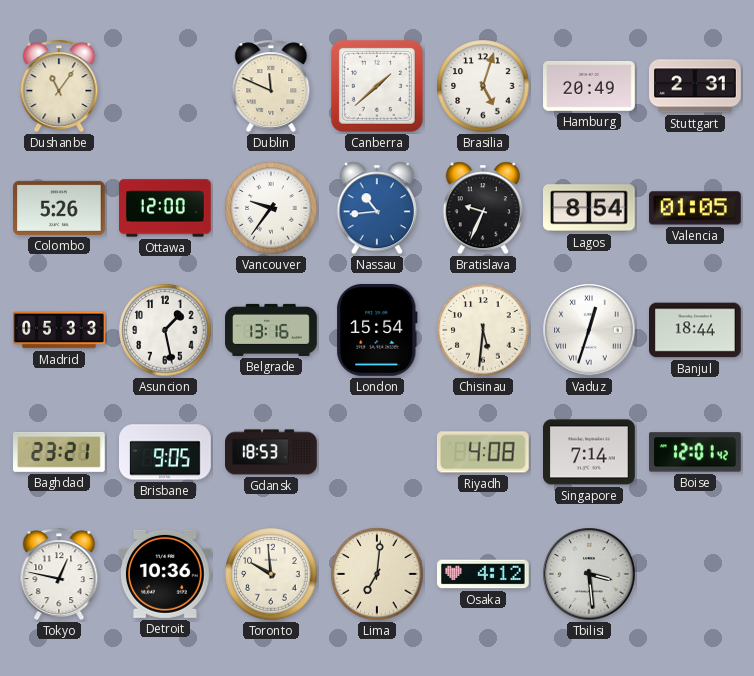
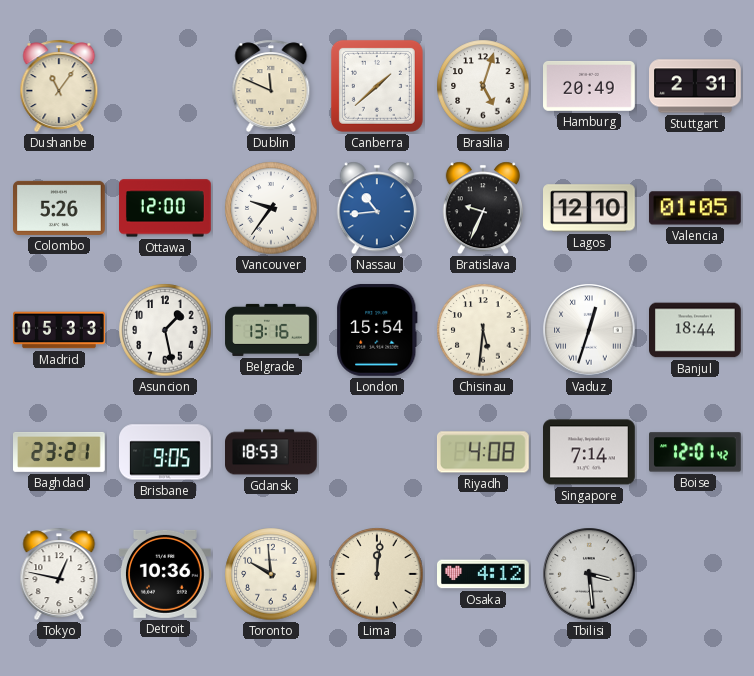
Lagos: 8:54 -> 12:10 (590, 208)
Lima: 7:01 -> 12:01 (377, 574)
